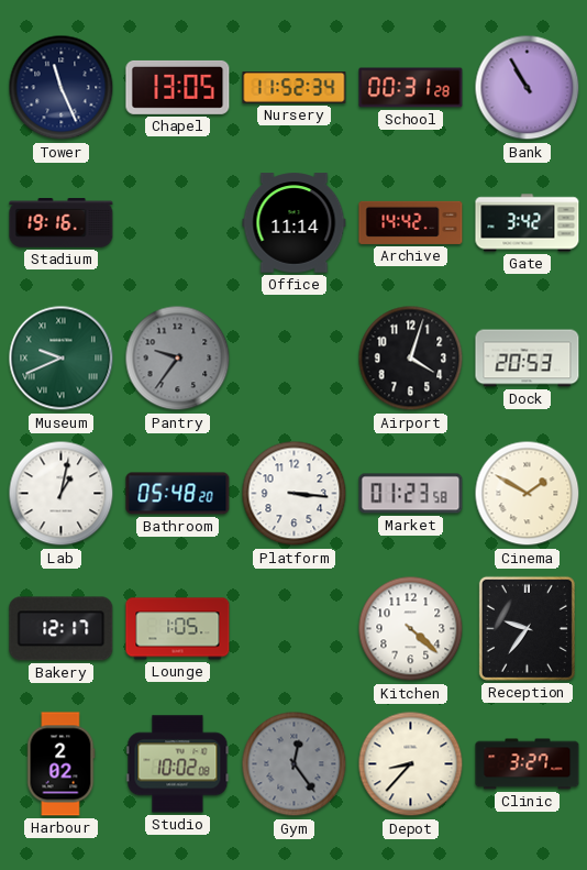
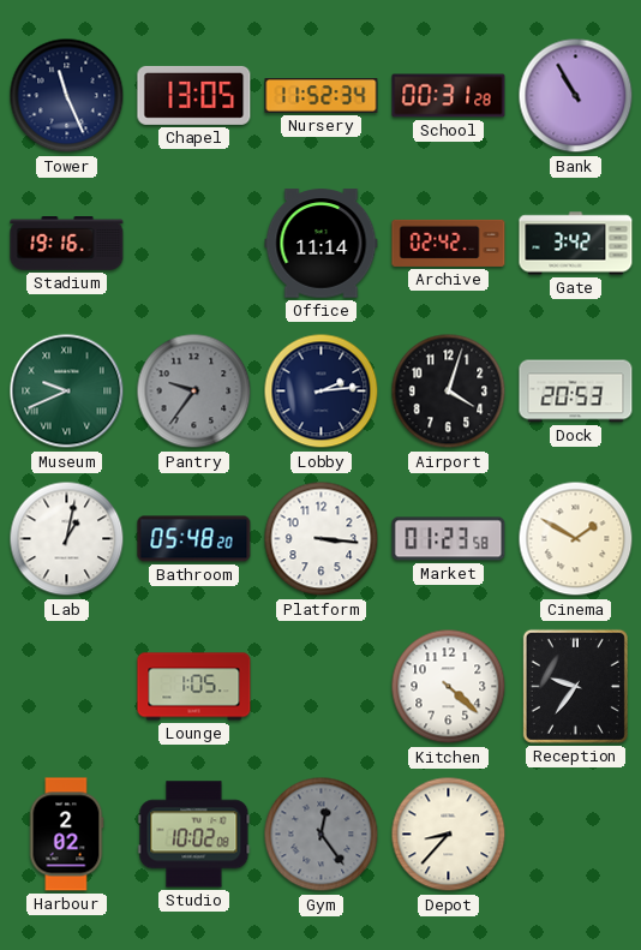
Archive: 14:42 -> 02:42 (449, 243)
Lobby: none -> 2:14 (322, 392)
Bakery: 12:17 -> none (62, 629)
Clinic: 3:27 -> none (528, 764)
